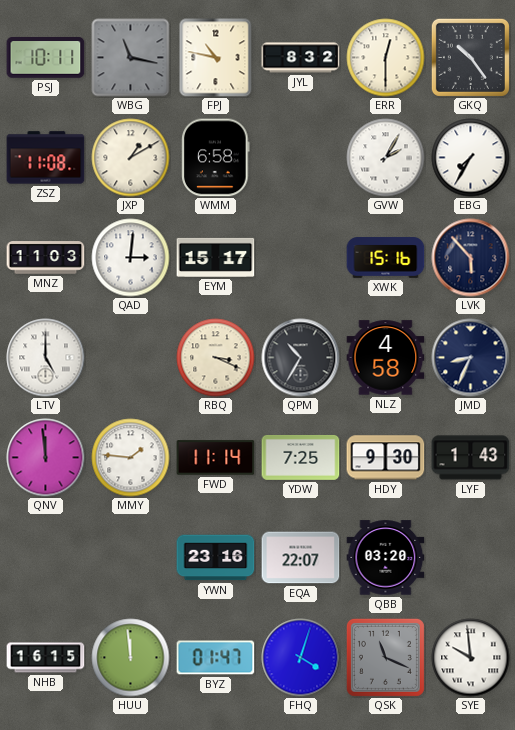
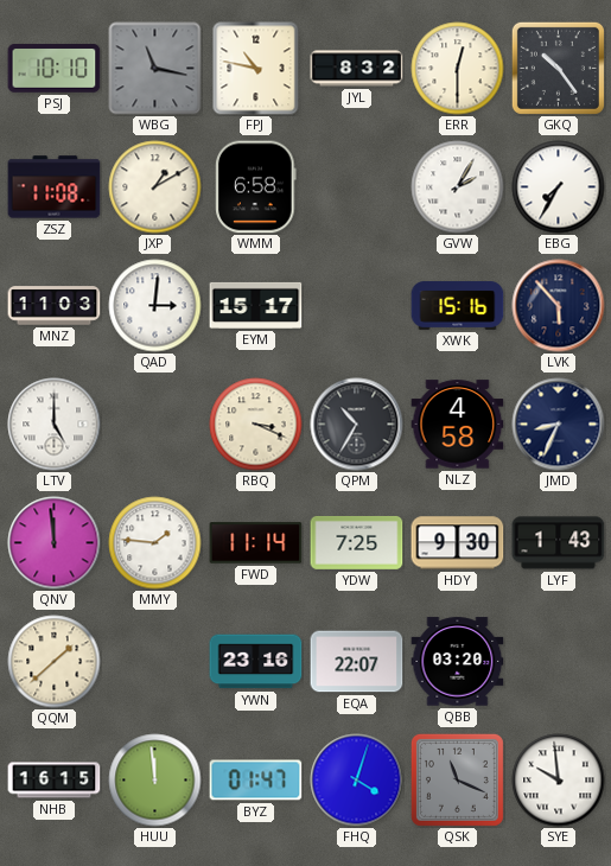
PSJ: 10:11 -> 10:10 (55, 69)
QQM: none -> 1:38 (55, 662)
